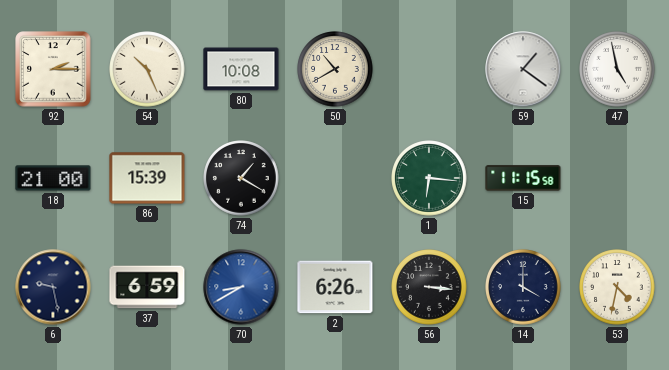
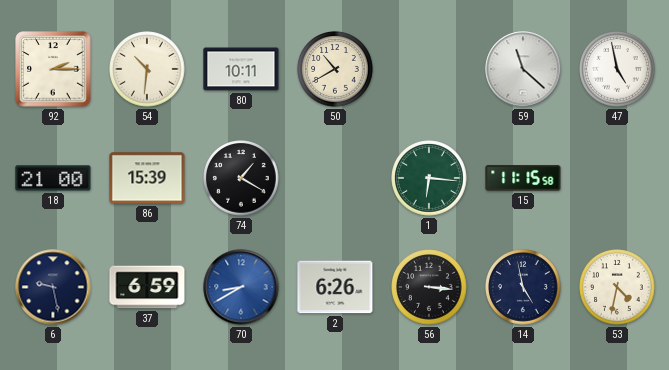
54: 10:26 -> 10:31 (147, 69)
80: 10:08 -> 10:11 (241, 69)
59: 1:21 -> 11:22 (523, 69)
14: 4:00 -> 4:58 (523, 287)
